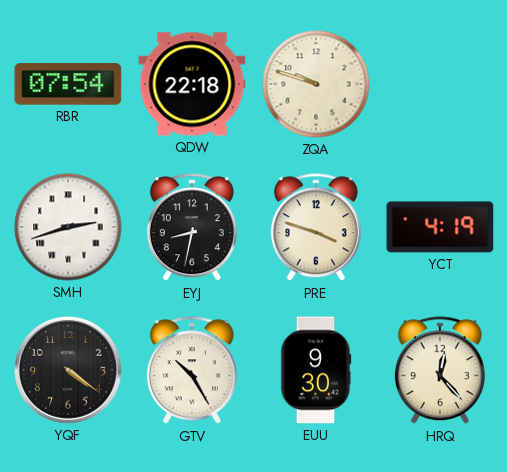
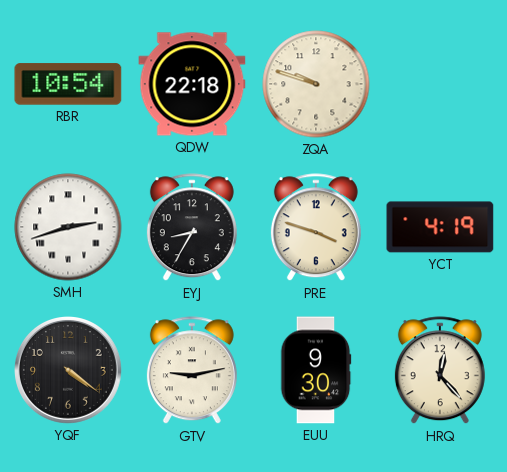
RBR: 07:54 -> 10:54 (68, 84)
EYJ: 8:32 -> 8:35 (192, 228)
GTV: 10:25 -> 9:13 (192, 371)
